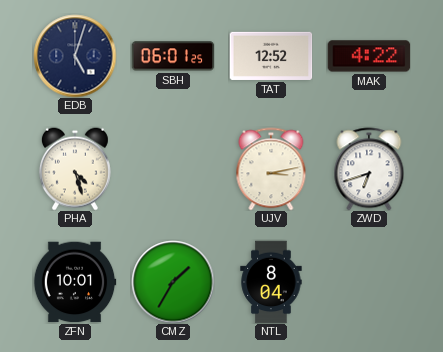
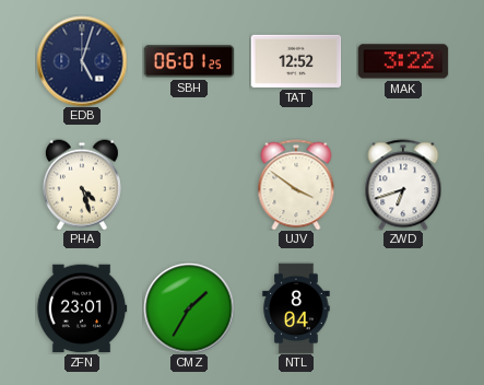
MAK: 4:22 -> 3:22 (403, 61)
UJV: 3:13 -> 3:51 (296, 185)
ZFN: 10:01 -> 23:01 (82, 308)
